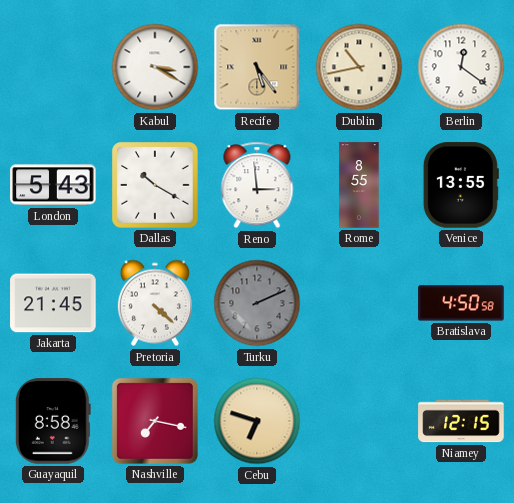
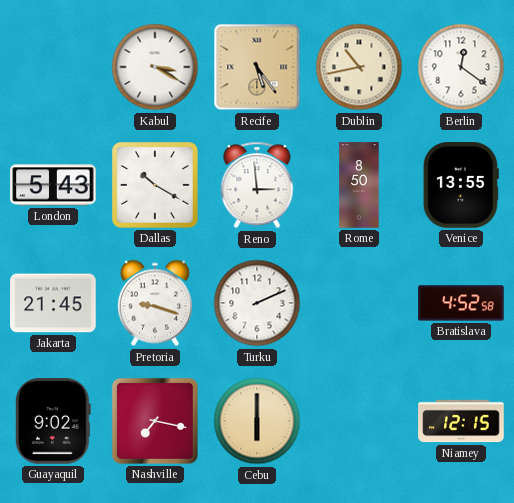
Rome: 8:55 -> 8:50 (359, 185)
Pretoria: 4:22 -> 9:18 (155, 303)
Turku dial: grey -> white (257, 303)
Bratislava: 4:50 -> 4:52 (461, 303)
Guayaquil: 8:58 -> 9:02 (53, 421)
Cebu: 6:48 -> 6:00 (257, 421)
